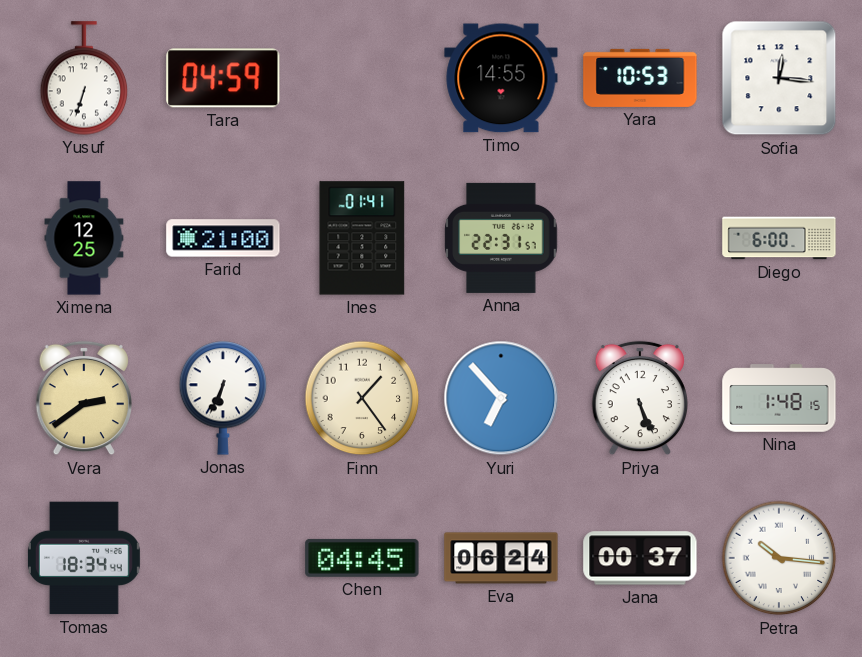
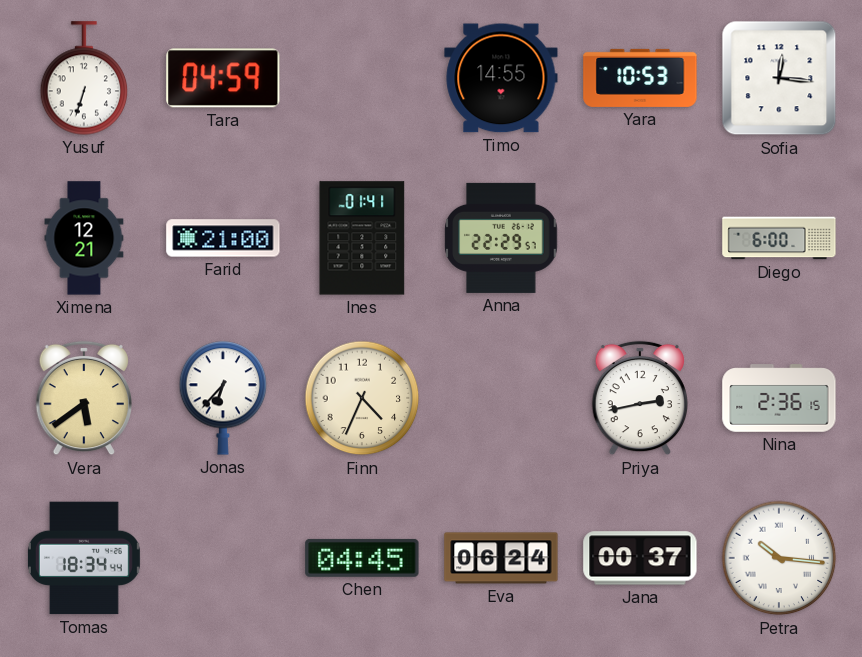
Ximena: 12:25 -> 12:21 (84, 238)
Anna: 22:31 -> 22:29 (501, 238)
Vera: 2:39 -> 5:39 (83, 398)
Jonas: 6:34 -> 6:37 (223, 398)
Finn: 1:24 -> 4:34 (362, 398)
Yuri: 6:53 -> none (501, 398)
Priya: 5:26 -> 2:43 (639, 398)
Nina: 1:48 -> 2:36 (779, 398)
